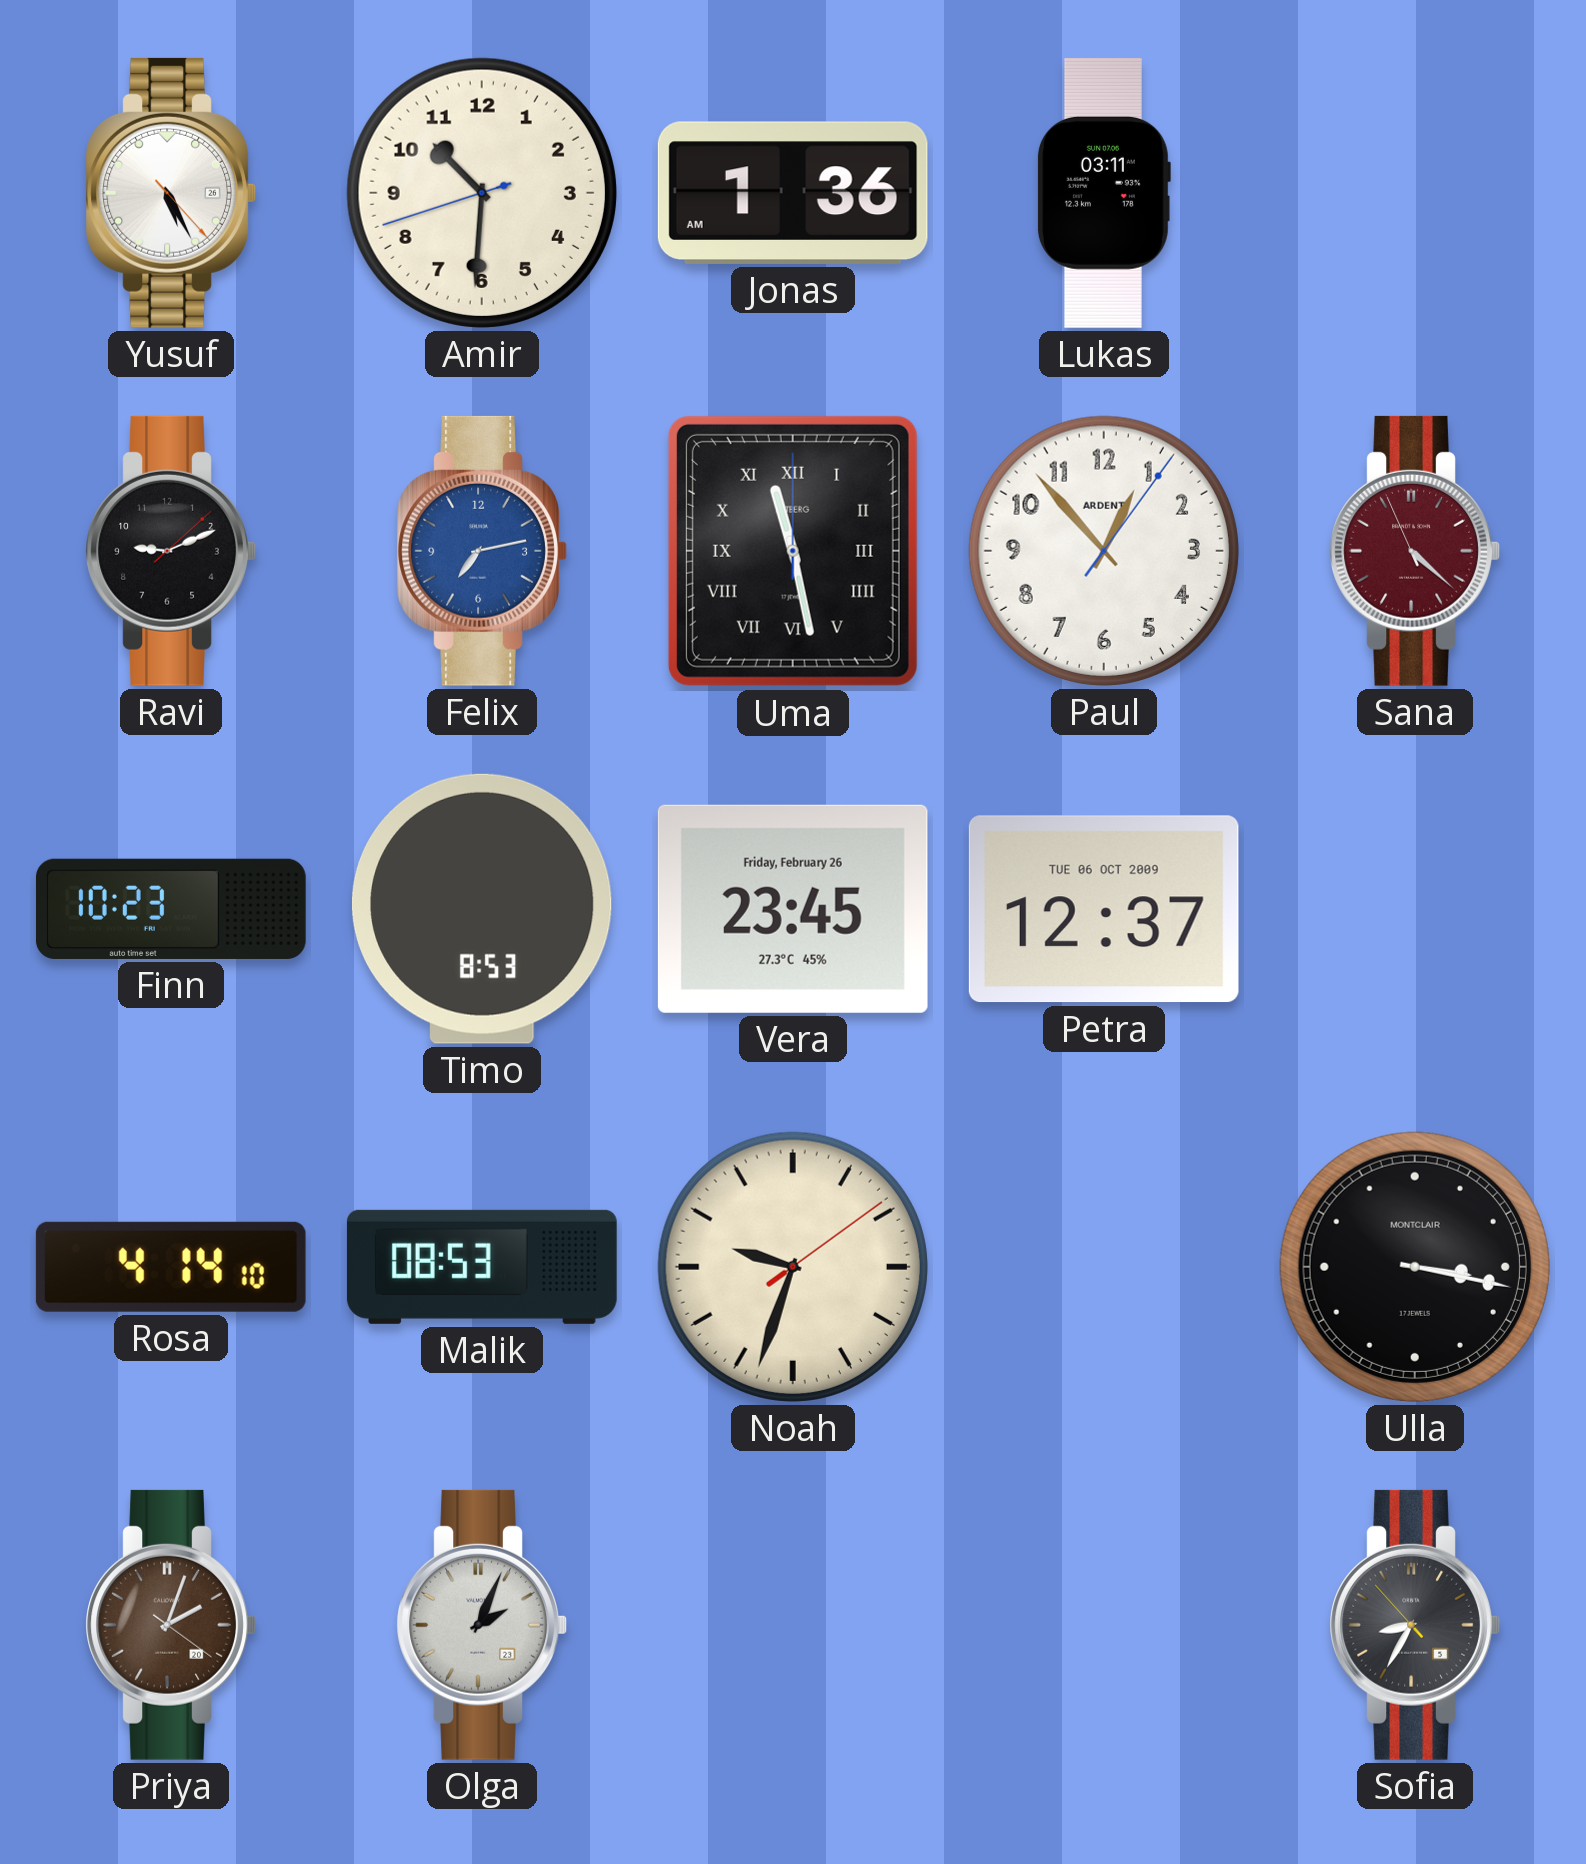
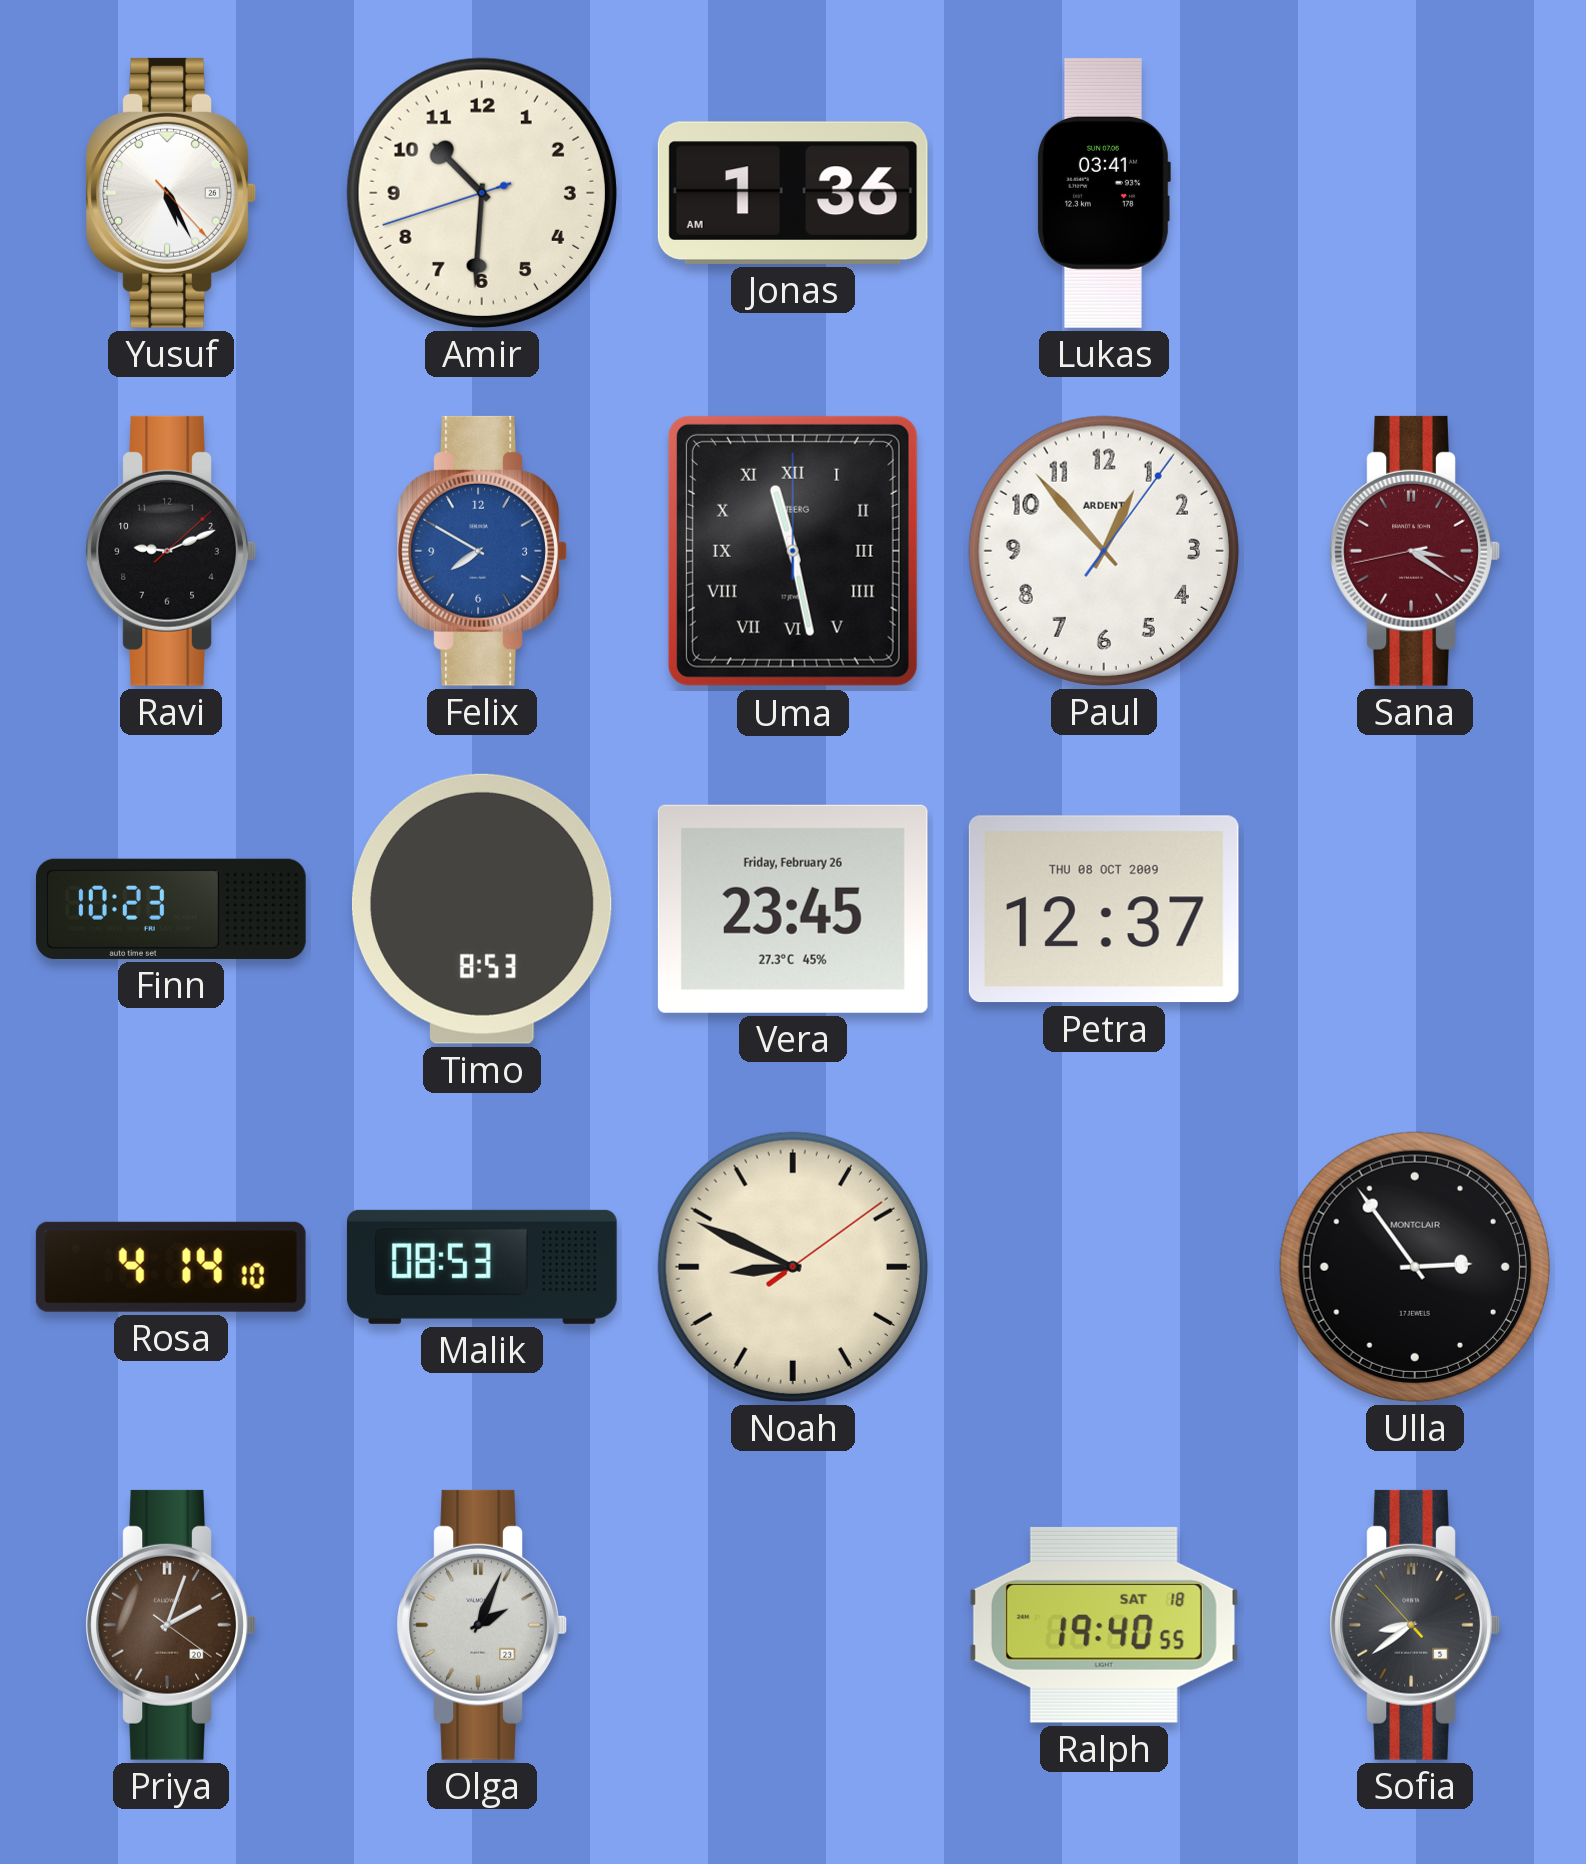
Lukas: 03:11 -> 03:41 (1103, 193)
Felix: 7:13 -> 7:50 (482, 551)
Sana: 4:21 -> 3:20 (1415, 551)
Petra date: TUE 06 OCT 2009 -> THU 08 OCT 2009 (1104, 909)
Noah: 9:33 -> 8:49 (793, 1267)
Ulla: 3:17 -> 2:54 (1415, 1267)
Ralph: none -> 19:40 (1104, 1625)
Sofia: 8:34 -> 8:38 (1415, 1625)
